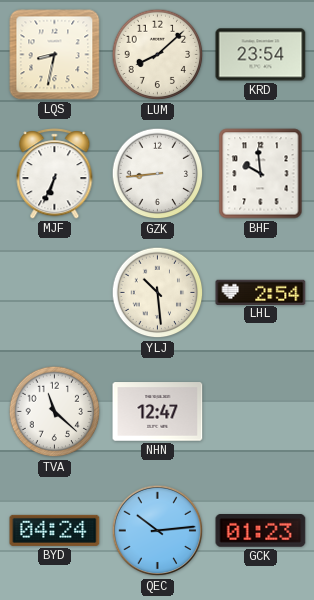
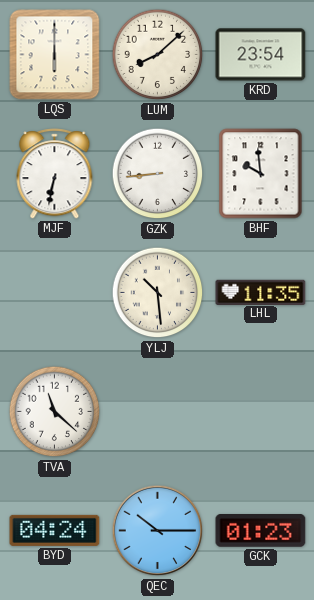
LQS: 8:32 -> 6:00 (55, 55)
MJF: 6:34 -> 6:32 (55, 174)
LHL: 2:54 -> 11:35 (261, 292)
NHN: 12:47 -> none (158, 412)
QEC: 10:14 -> 10:15 (158, 531)
